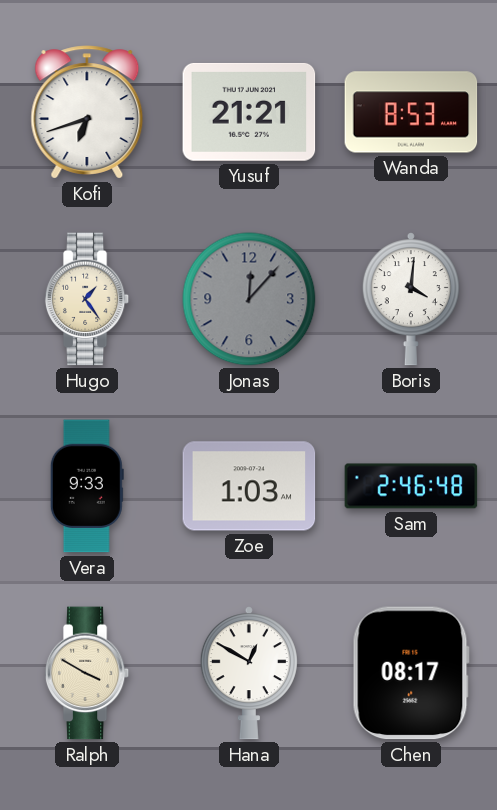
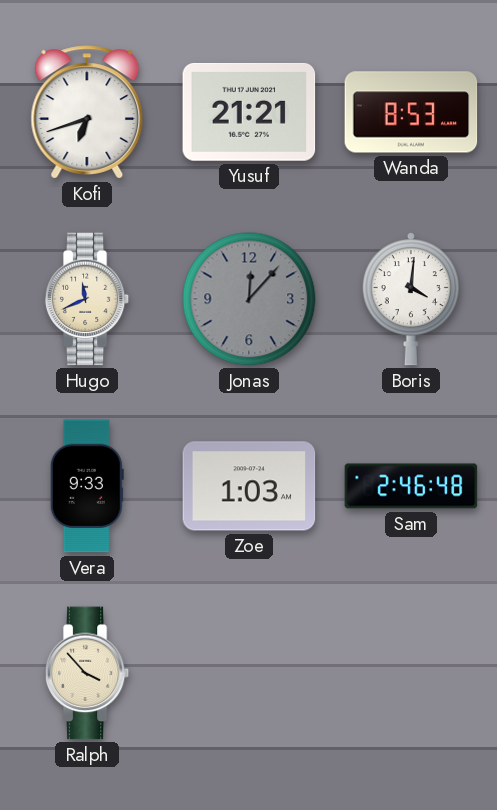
Hugo: 1:24 -> 11:41 (87, 299)
Ralph: 3:50 -> 3:53 (87, 673)
Hana: 12:50 -> none (249, 673)
Chen: 08:17 -> none (411, 673)
